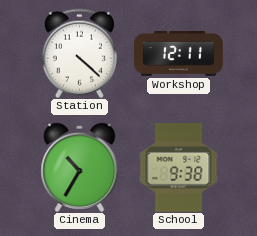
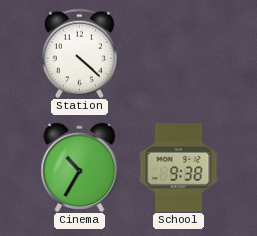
Workshop: 12:11 -> none (179, 54)
